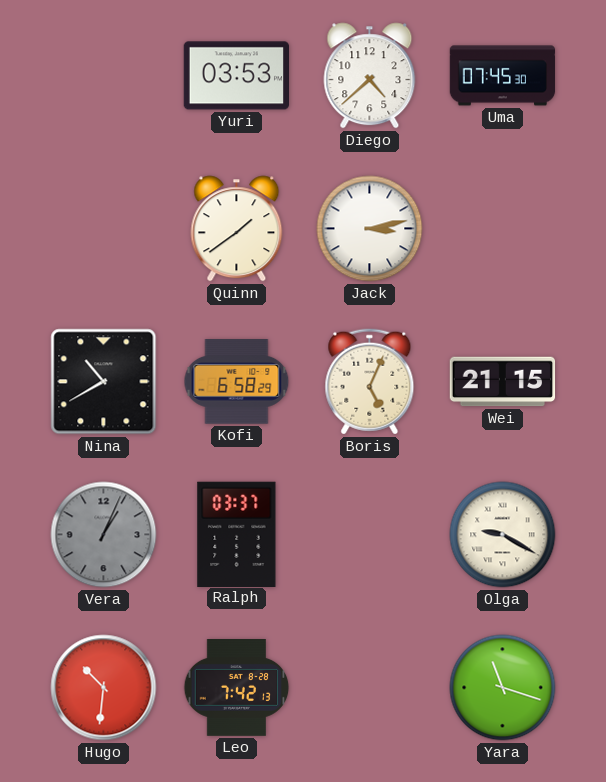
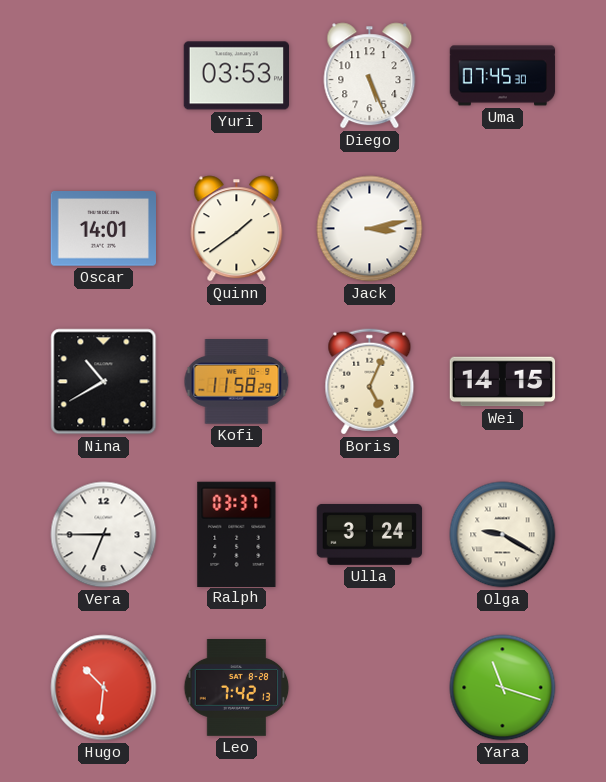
Diego: 4:38 -> 5:26 (370, 76)
Oscar: none -> 14:01 (103, 229)
Kofi: 6:58 -> 11:58 (237, 382)
Wei: 21:15 -> 14:15 (503, 382)
Vera: 1:04 -> 6:45 (104, 535)
Vera dial: grey -> white (104, 535)
Ulla: none -> 3:24 (370, 534)
